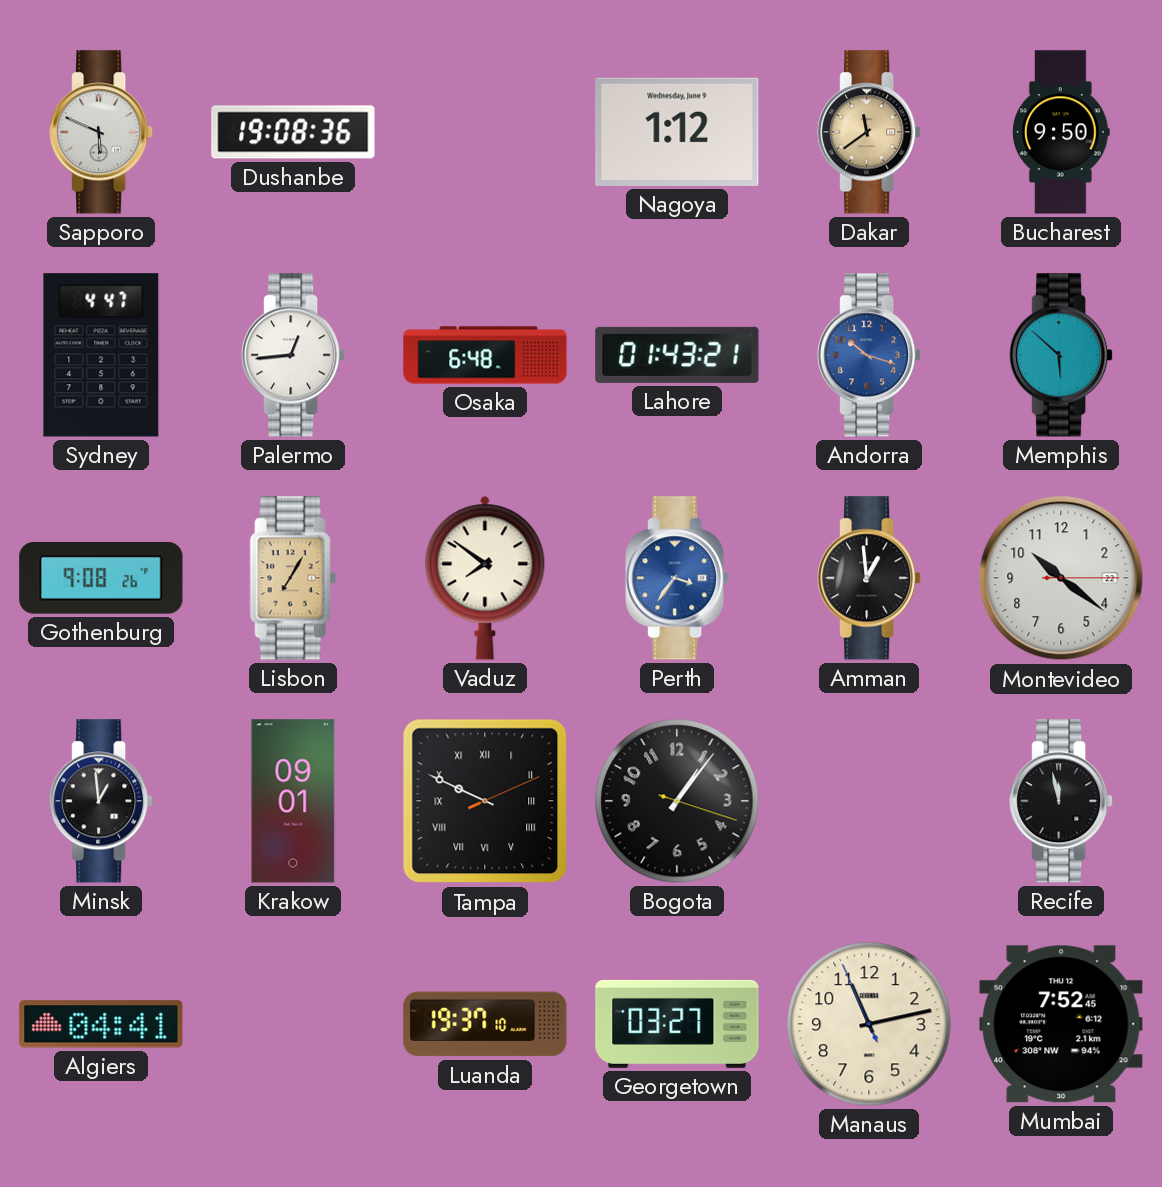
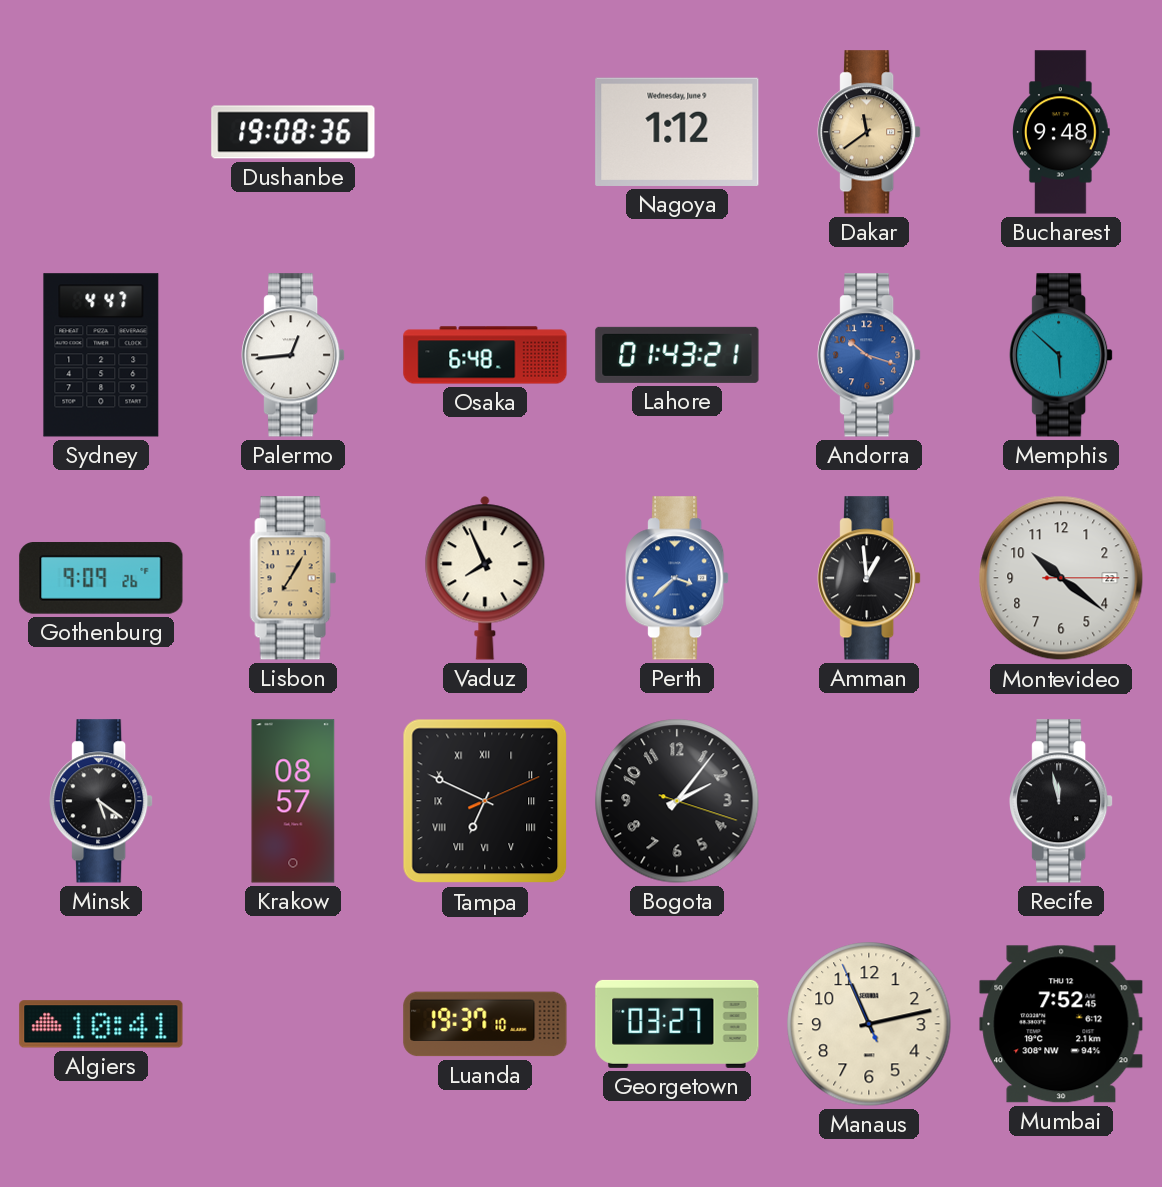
Sapporo: 5:49 -> none (101, 132)
Bucharest: 9:50 -> 9:48 (1062, 132)
Gothenburg: 9:08 -> 9:09 (101, 578)
Vaduz: 7:51 -> 7:56 (485, 578)
Perth: 3:36 -> 3:38 (677, 578)
Minsk: 12:59 -> 5:21 (101, 801)
Krakow: 09:01 -> 08:57 (293, 801)
Tampa: 9:49 -> 6:49 (485, 801)
Bogota: 1:06 -> 2:06 (677, 801)
Algiers: 04:41 -> 10:41 (101, 1024)
